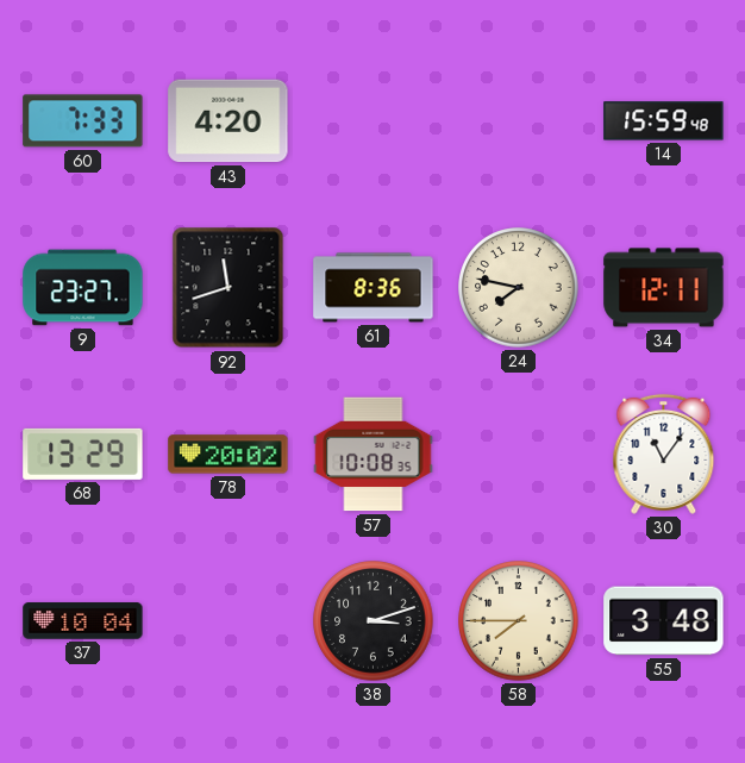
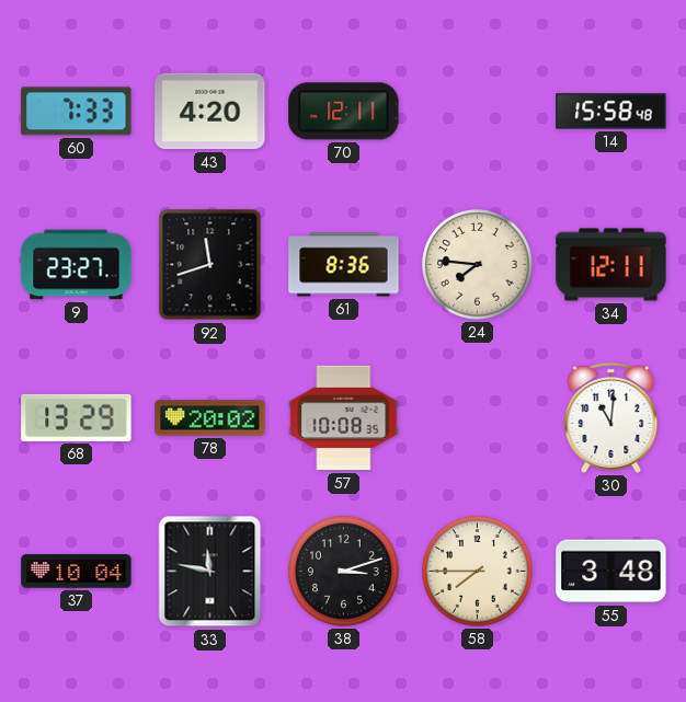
70: none -> 12:11 (344, 112)
14: 15:59 -> 15:58 (611, 112)
24: 7:47 -> 7:46 (478, 265)
30: 11:06 -> 11:01 (611, 417)
33: none -> 11:47 (210, 572)
